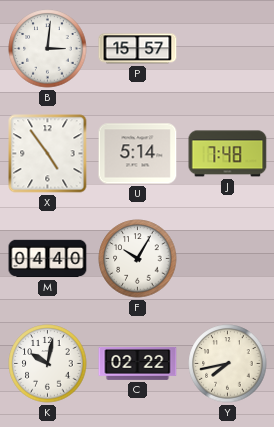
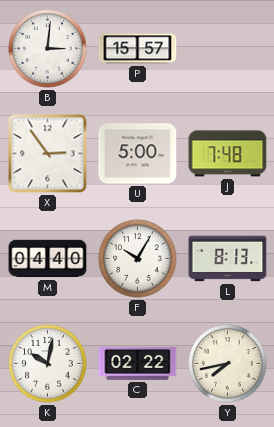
X: 4:54 -> 2:54 (48, 154)
U: 5:14 -> 5:00 (138, 154)
L: none -> 8:13 (228, 259)
